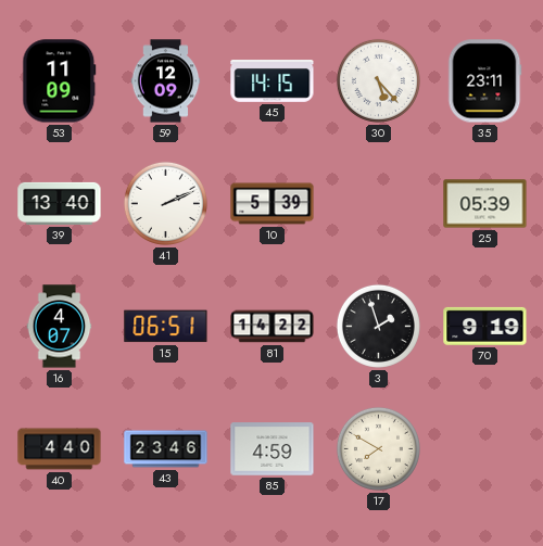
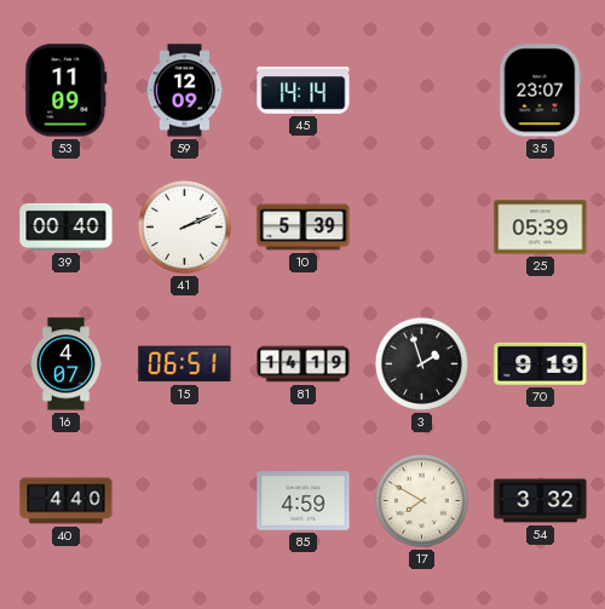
45: 14:15 -> 14:14 (304, 91)
30: 5:23 -> none (378, 80)
35: 23:11 -> 23:07 (540, 91)
39: 13:40 -> 00:40 (67, 226)
81: 14:22 -> 14:19 (304, 364)
43: 23:46 -> none (166, 449)
54: none -> 3:32 (541, 501)
